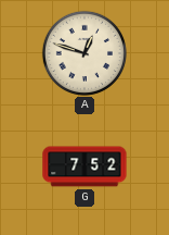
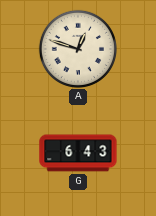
G: 7:52 -> 6:43 (78, 153)
